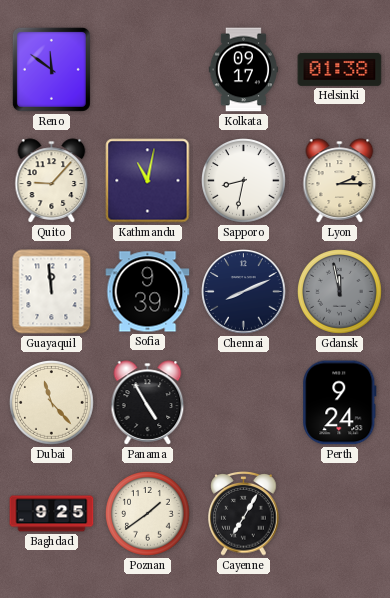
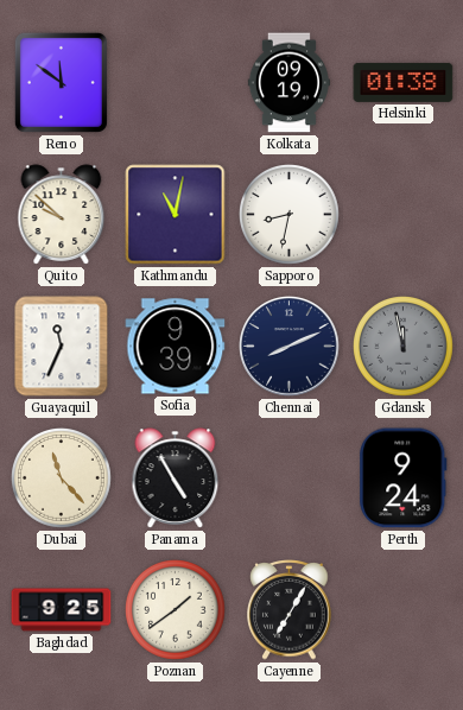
Kolkata: 09:17 -> 09:19 (288, 83)
Quito: 9:07 -> 9:52 (62, 215)
Lyon: 2:15 -> none (340, 181)
Guayaquil: 11:59 -> 11:34 (62, 347)
